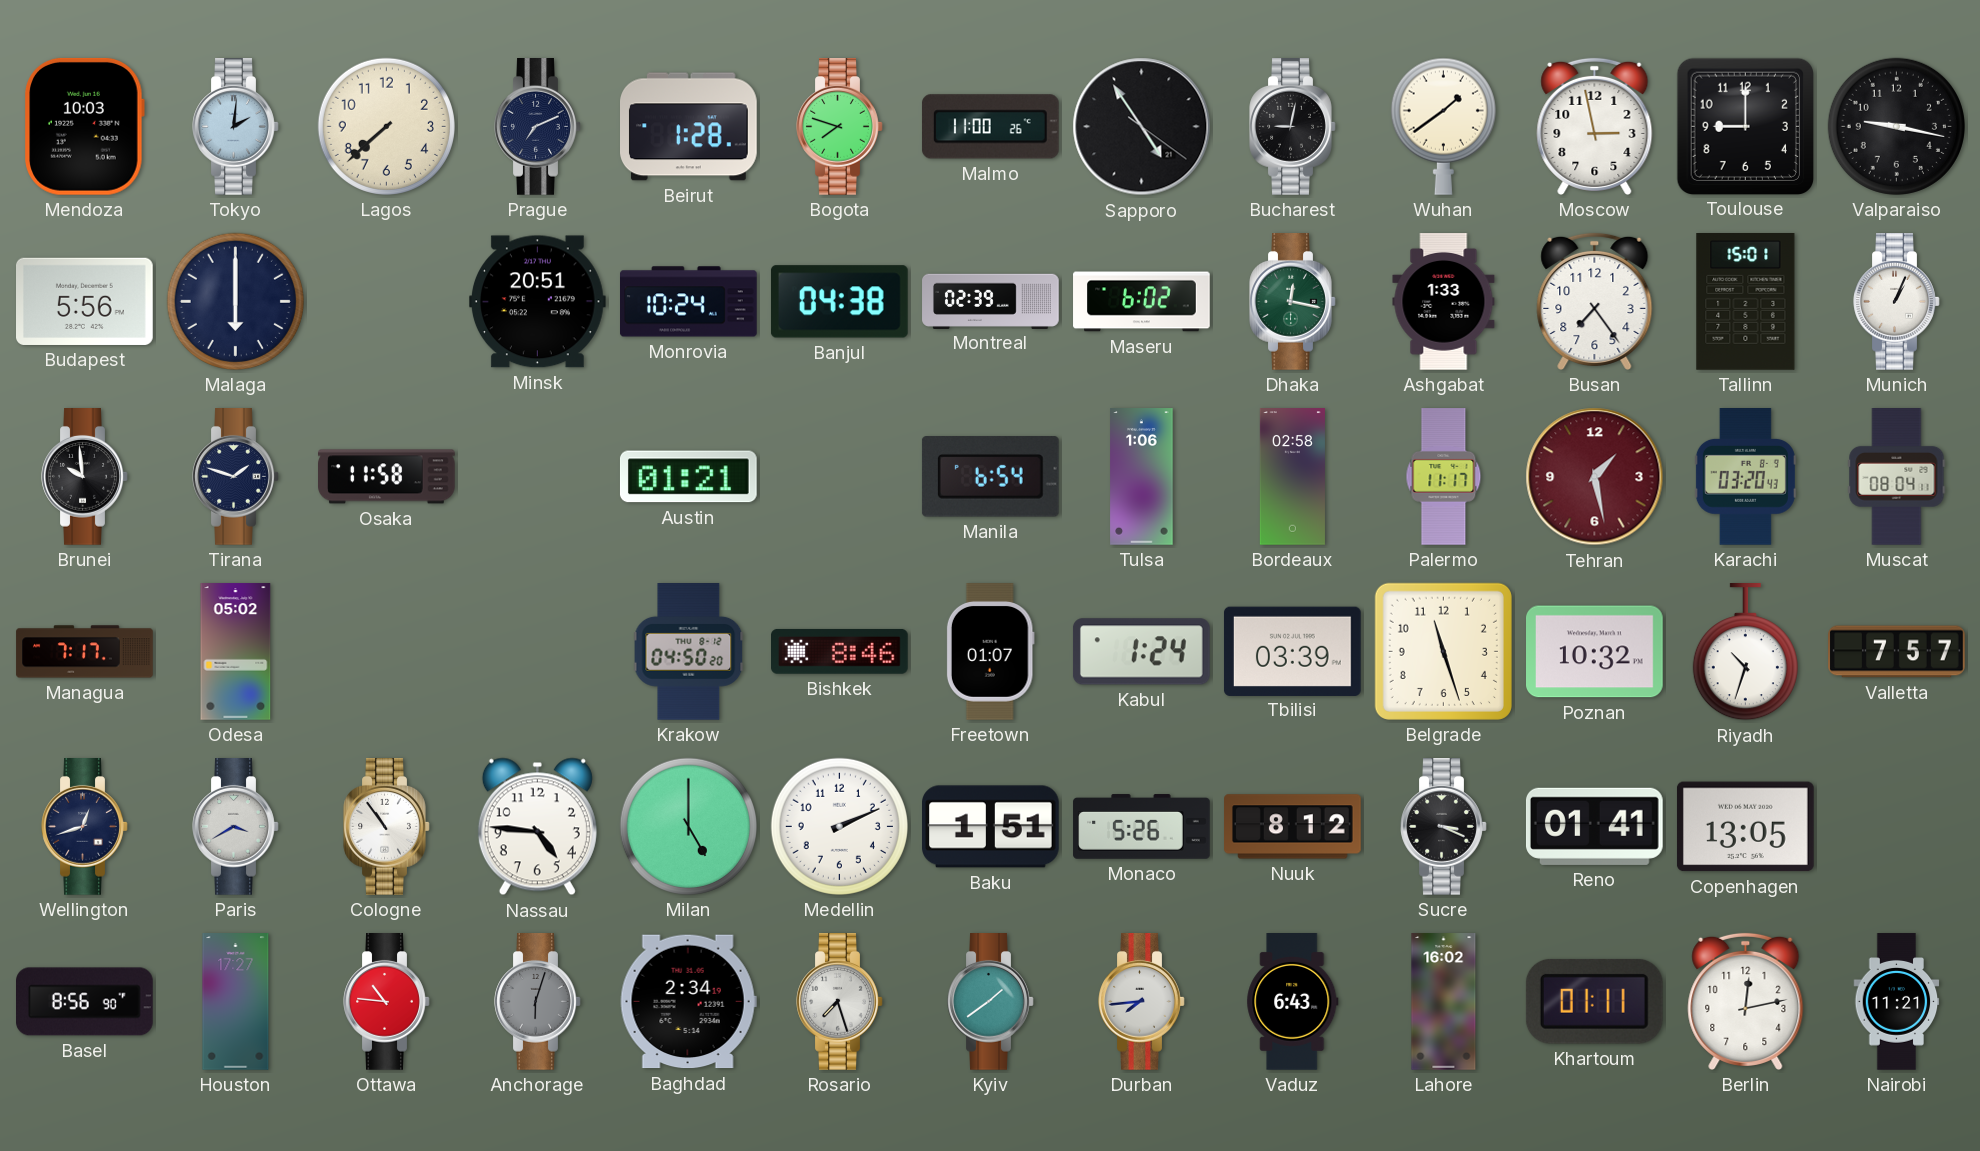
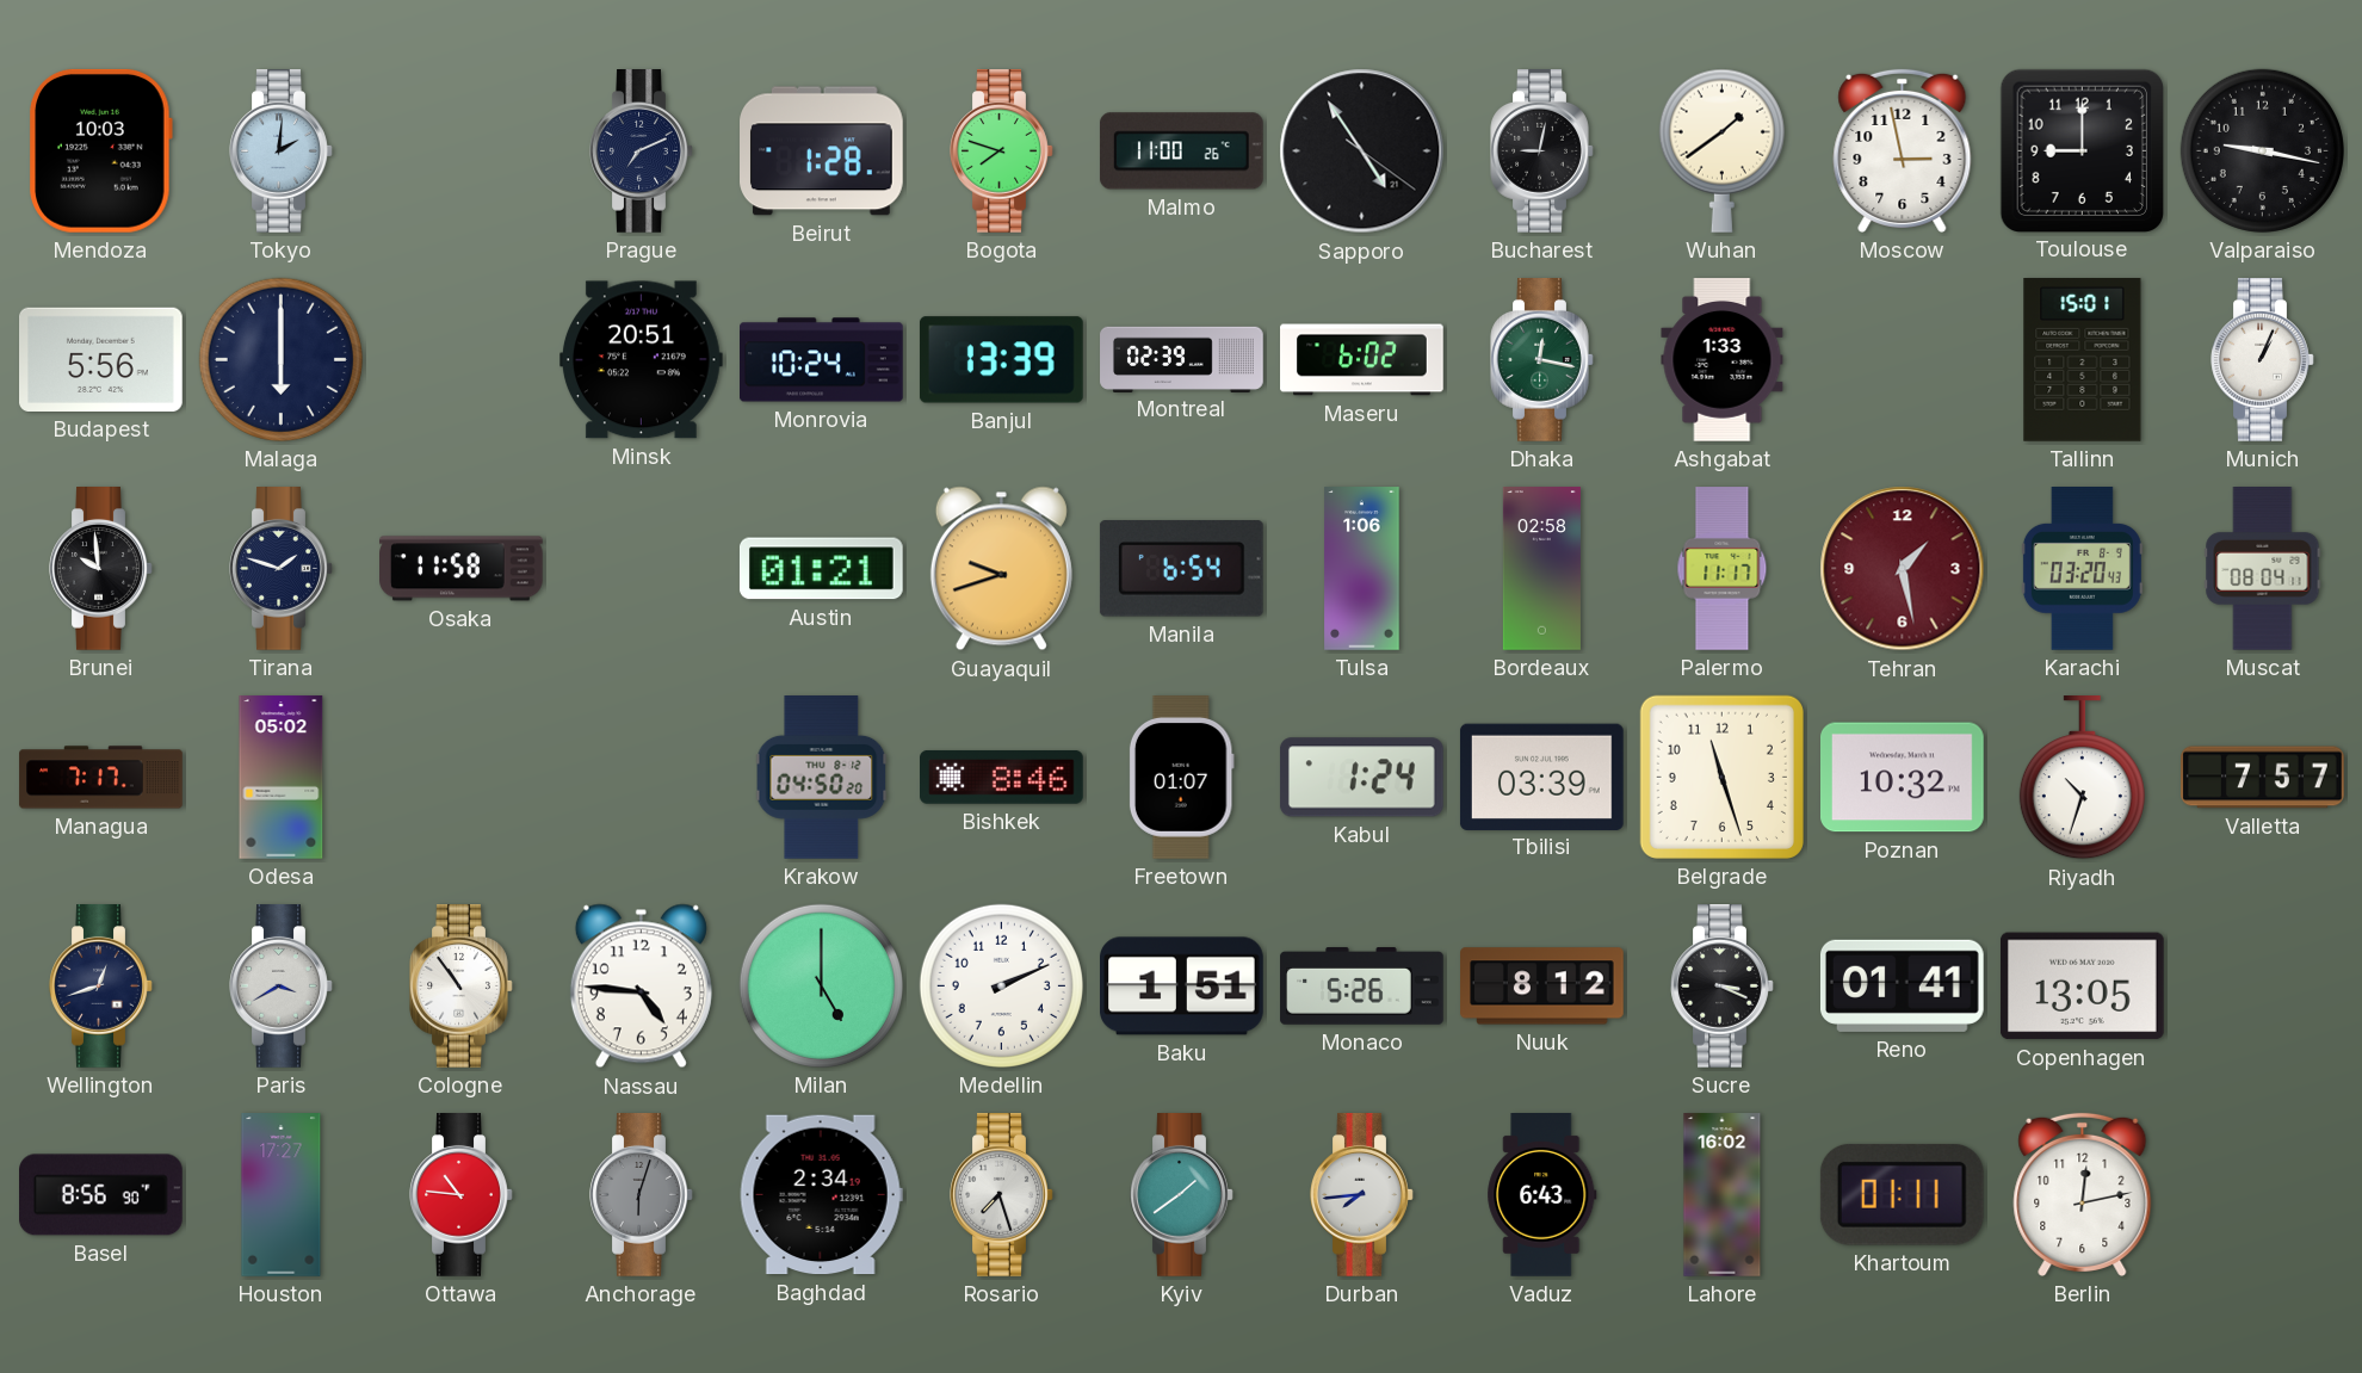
Lagos: 7:38 -> none (386, 126)
Banjul: 04:38 -> 13:39 (1001, 360)
Busan: 7:24 -> none (1595, 301)
Guayaquil: none -> 9:42 (1001, 569)
Nairobi: 11:21 -> none (1897, 1002)
